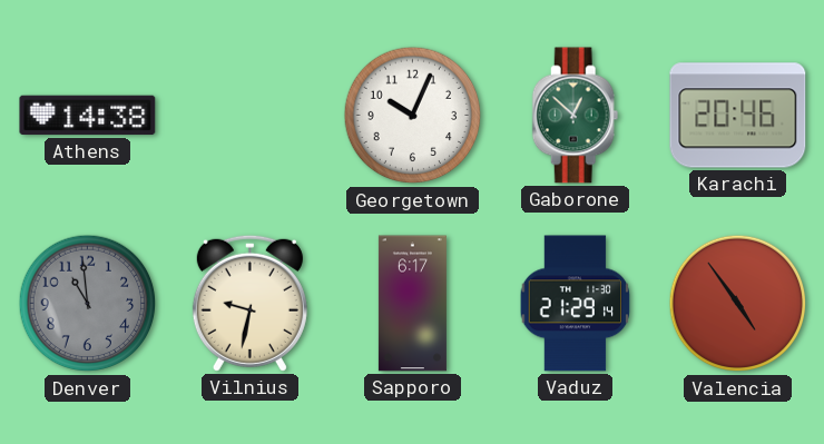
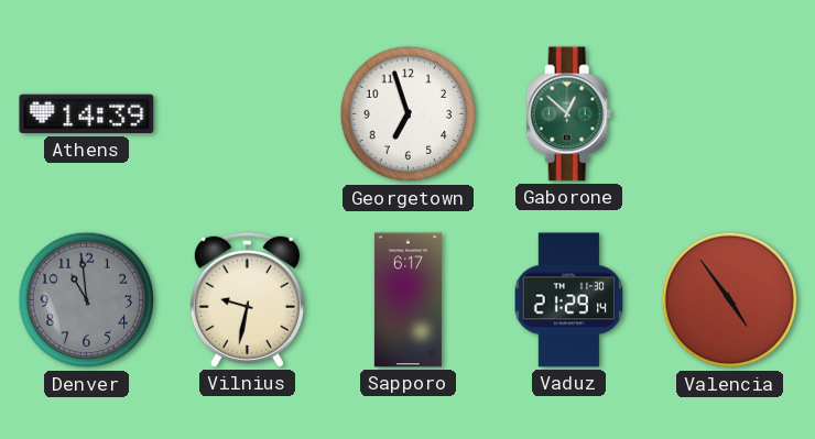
Athens: 14:38 -> 14:39 (87, 114)
Georgetown: 10:04 -> 6:57 (409, 114)
Karachi: 20:46 -> none (738, 116)
